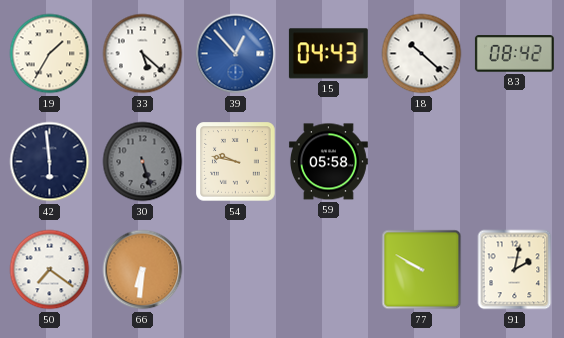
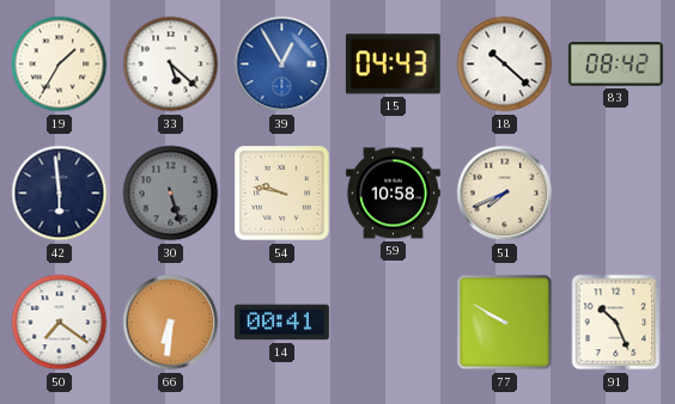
39: 12:53 -> 12:55 (282, 65)
59: 05:58 -> 10:58 (393, 194)
51: none -> 7:41 (505, 194)
14: none -> 00:41 (281, 323)
91: 2:02 -> 10:26 (616, 323)
